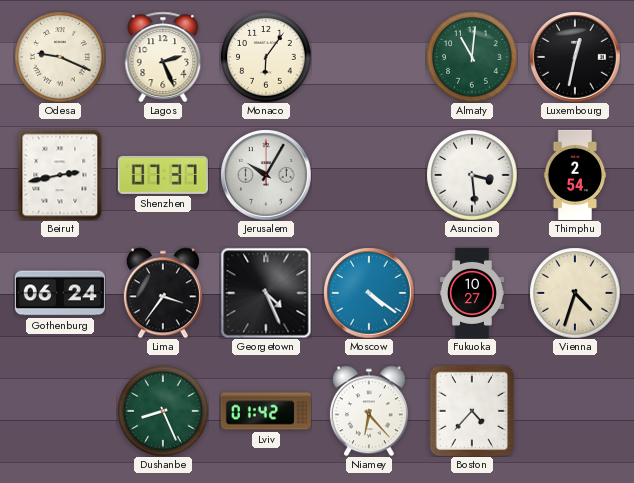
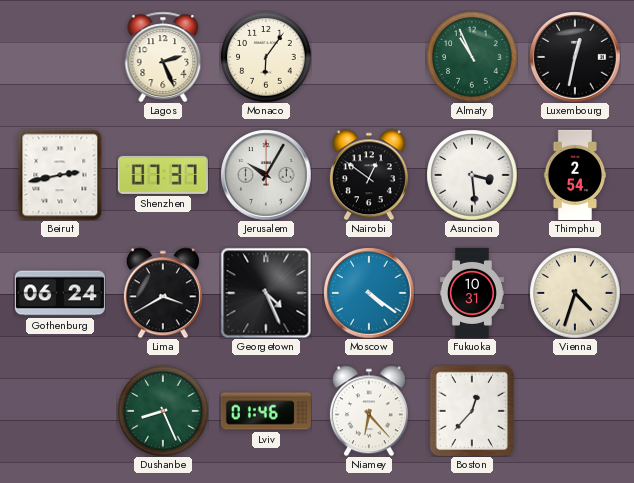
Odesa: 9:19 -> none (60, 57)
Almaty: 11:01 -> 10:56 (472, 57)
Nairobi: none -> 12:51 (369, 175)
Lima: 3:36 -> 3:40 (163, 293)
Fukuoka: 10:27 -> 10:31 (472, 293)
Lviv: 01:42 -> 01:46 (266, 411)
Boston: 4:37 -> 12:37 (472, 411)
